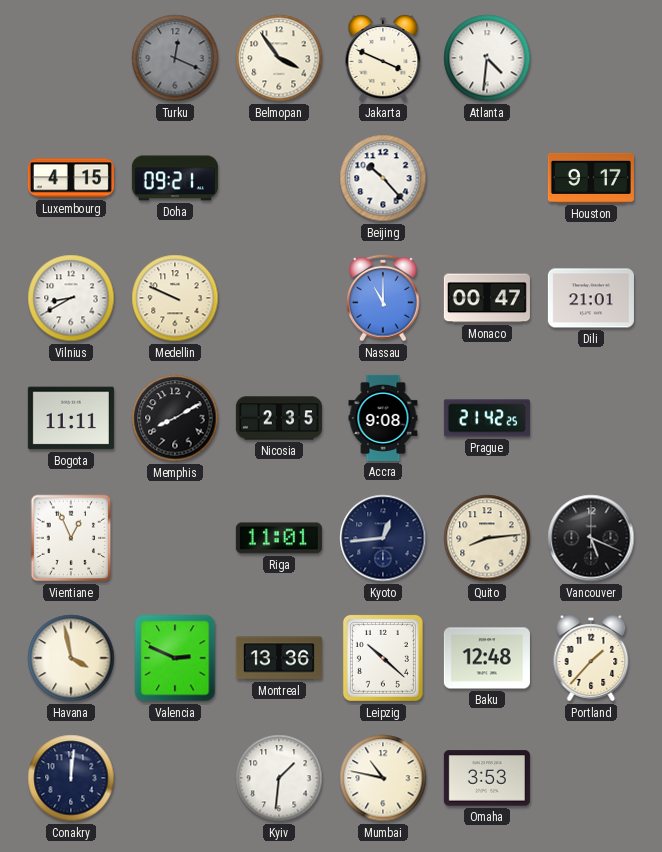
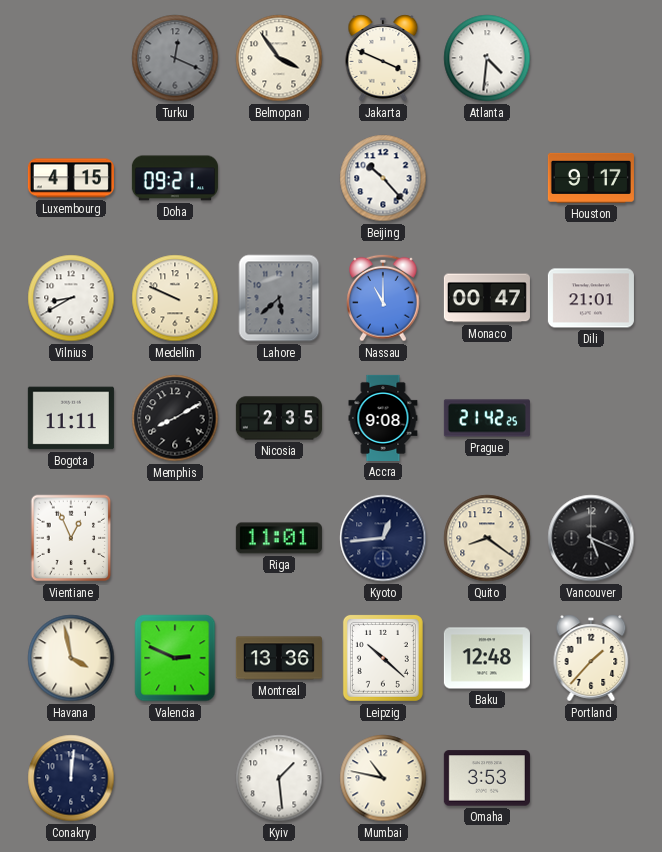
Lahore: none -> 5:38 (279, 298)
Quito: 8:14 -> 8:21 (487, 538)
Kyiv: 1:31 -> 1:29 (279, 778)
